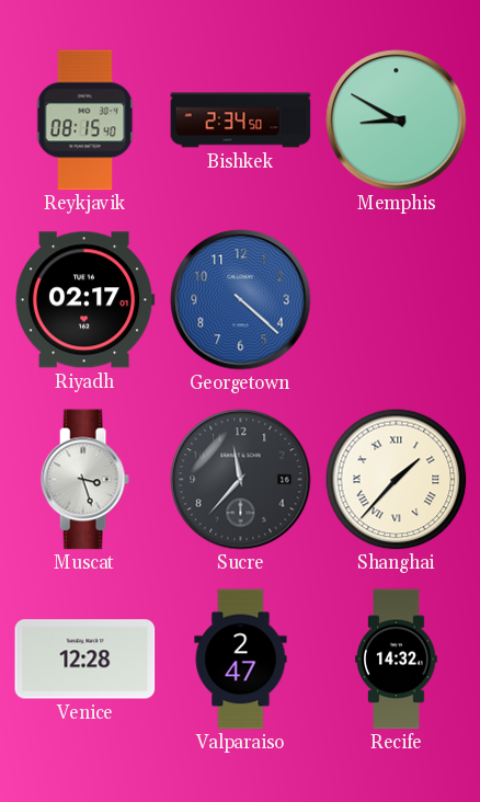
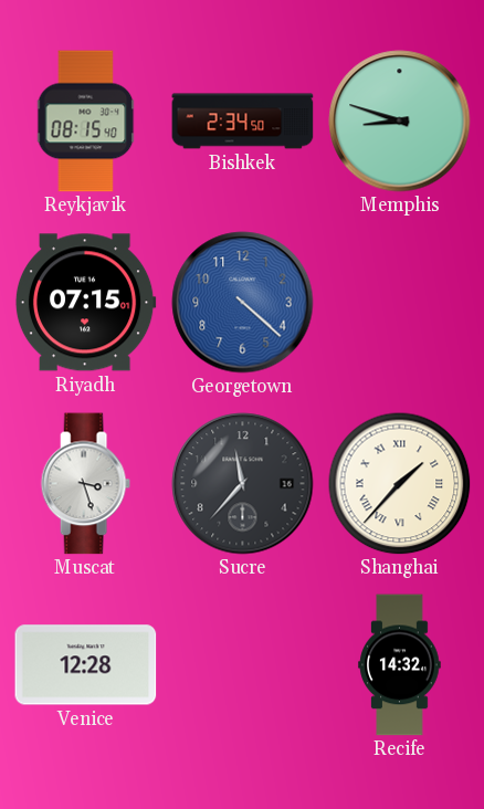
Memphis: 8:50 -> 8:48 (400, 122)
Riyadh: 02:17 -> 07:15 (85, 303)
Valparaiso: 2:47 -> none (241, 660)
